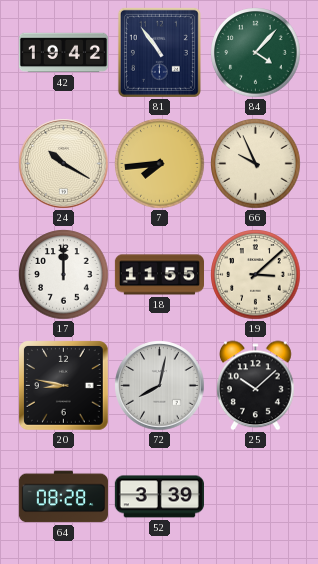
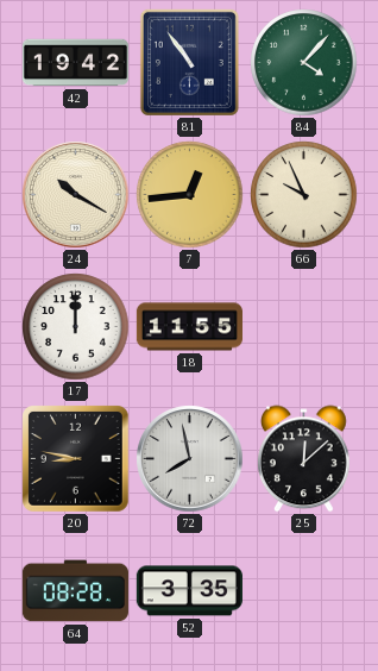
7: 7:44 -> 12:44 (190, 195)
19: 3:08 -> none (256, 275)
72: 8:02 -> 7:58 (190, 459)
25: 10:08 -> 12:08 (304, 459)
52: 3:39 -> 3:35 (189, 591)
